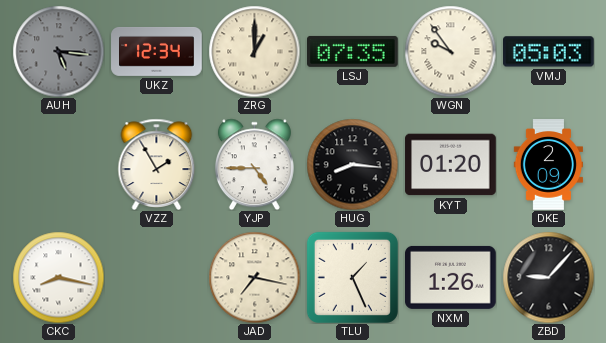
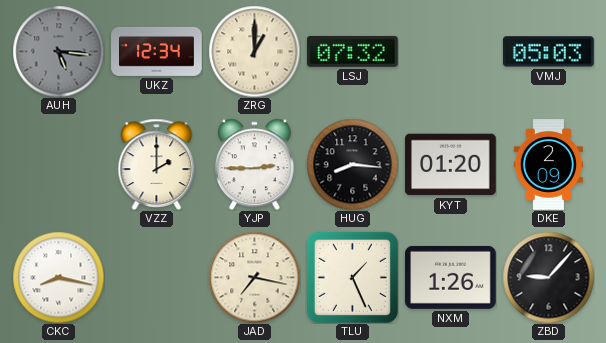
LSJ: 07:35 -> 07:32 (353, 51)
WGN: 9:54 -> none (450, 51)
VZZ: 1:55 -> 2:00 (157, 164)
YJP: 4:45 -> 2:45 (254, 164)
